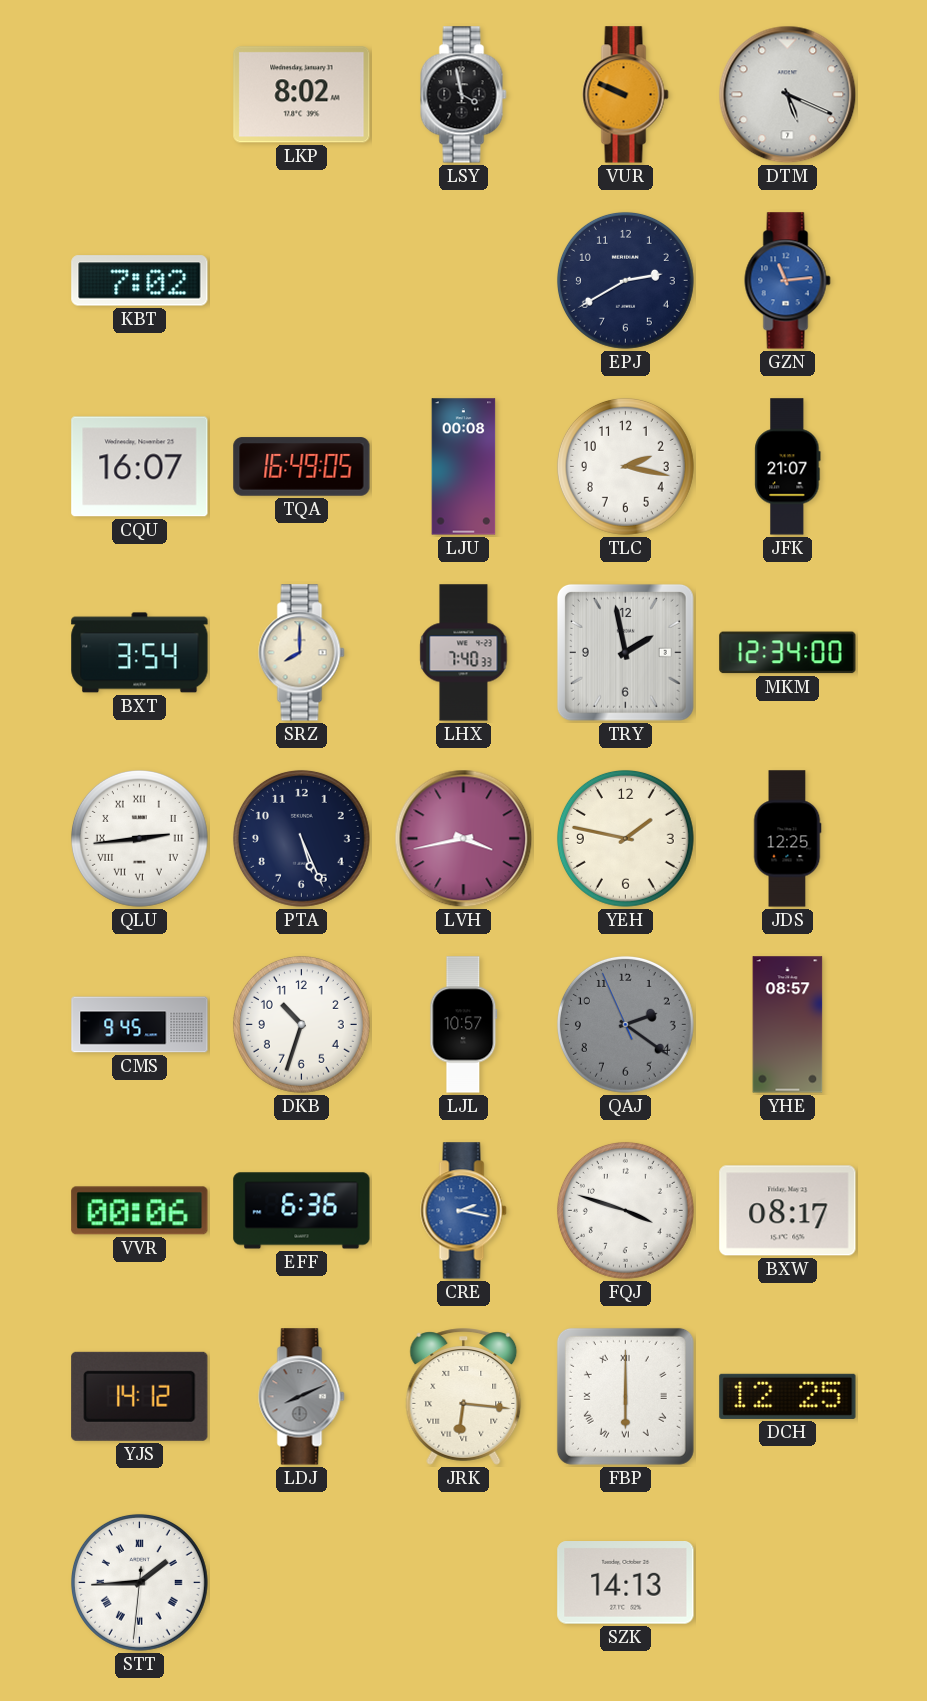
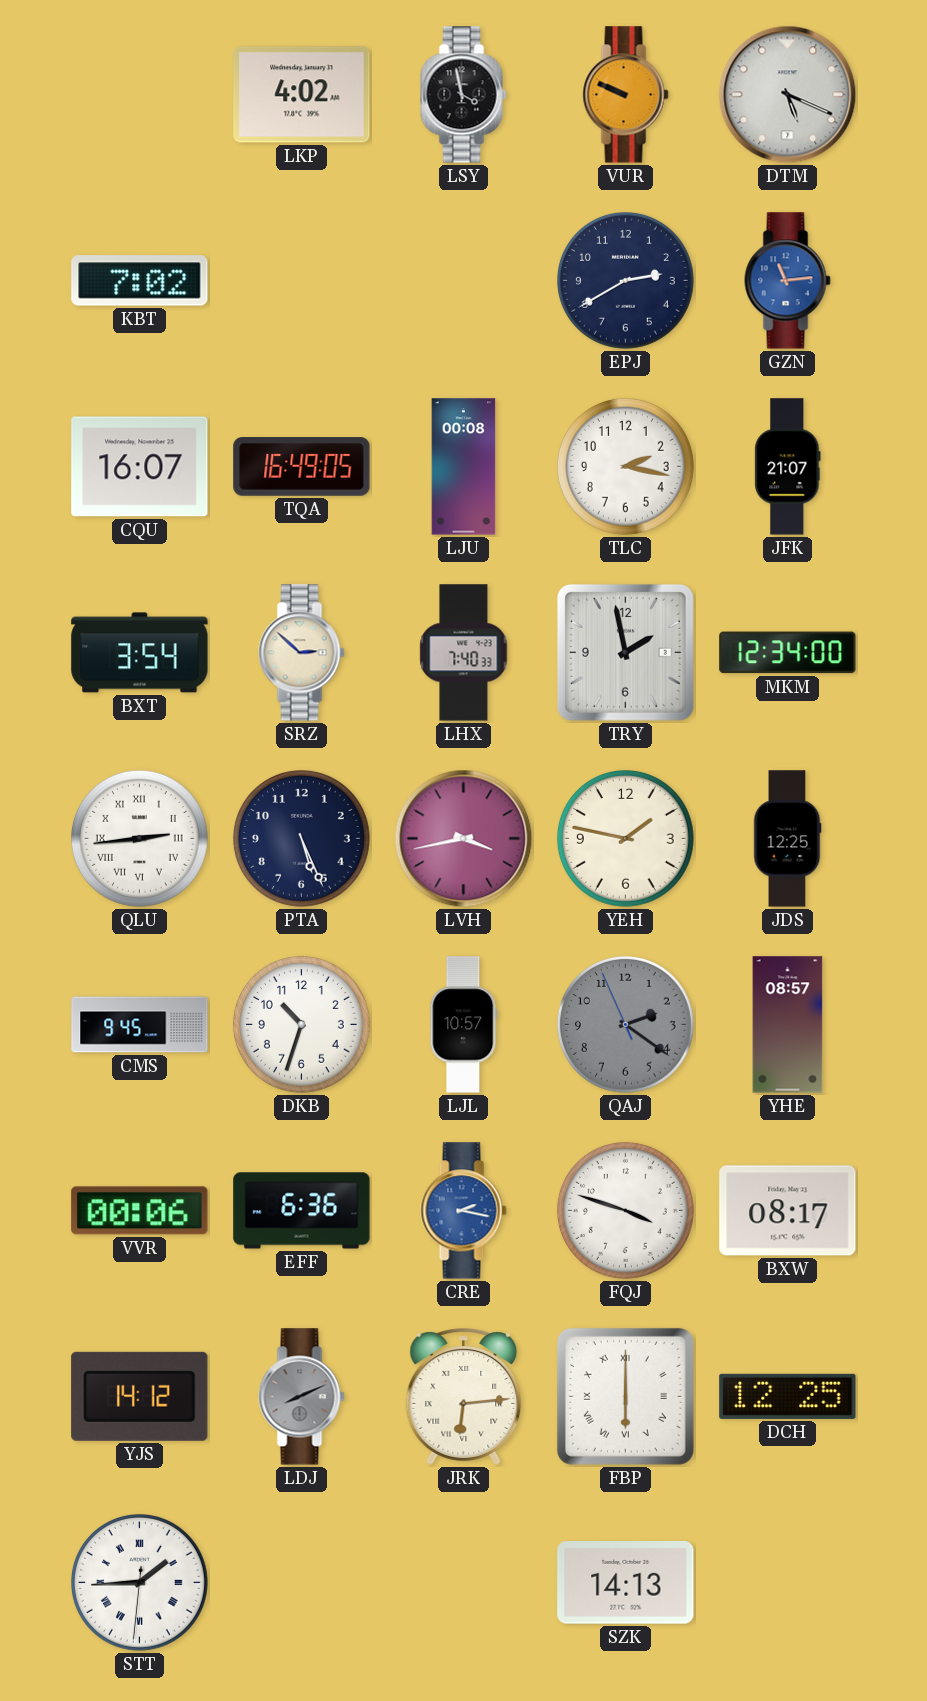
LKP: 8:02 -> 4:02 (302, 95)
SRZ: 8:00 -> 2:52 (302, 653)
JRK: 6:16 -> 6:14 (464, 1397)
